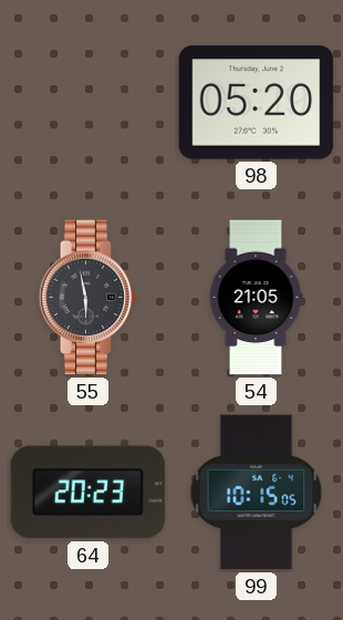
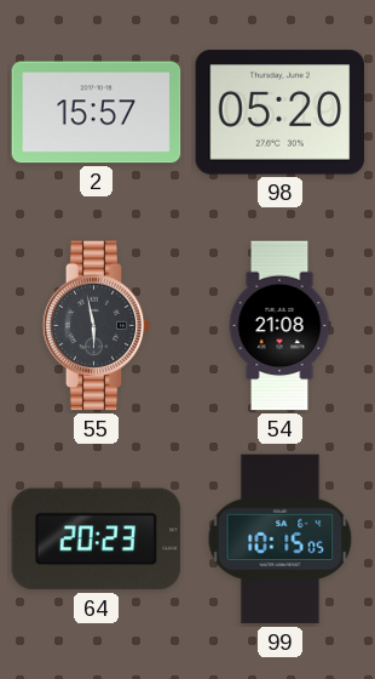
2: none -> 15:57 (97, 113)
54: 21:05 -> 21:08 (279, 326)
